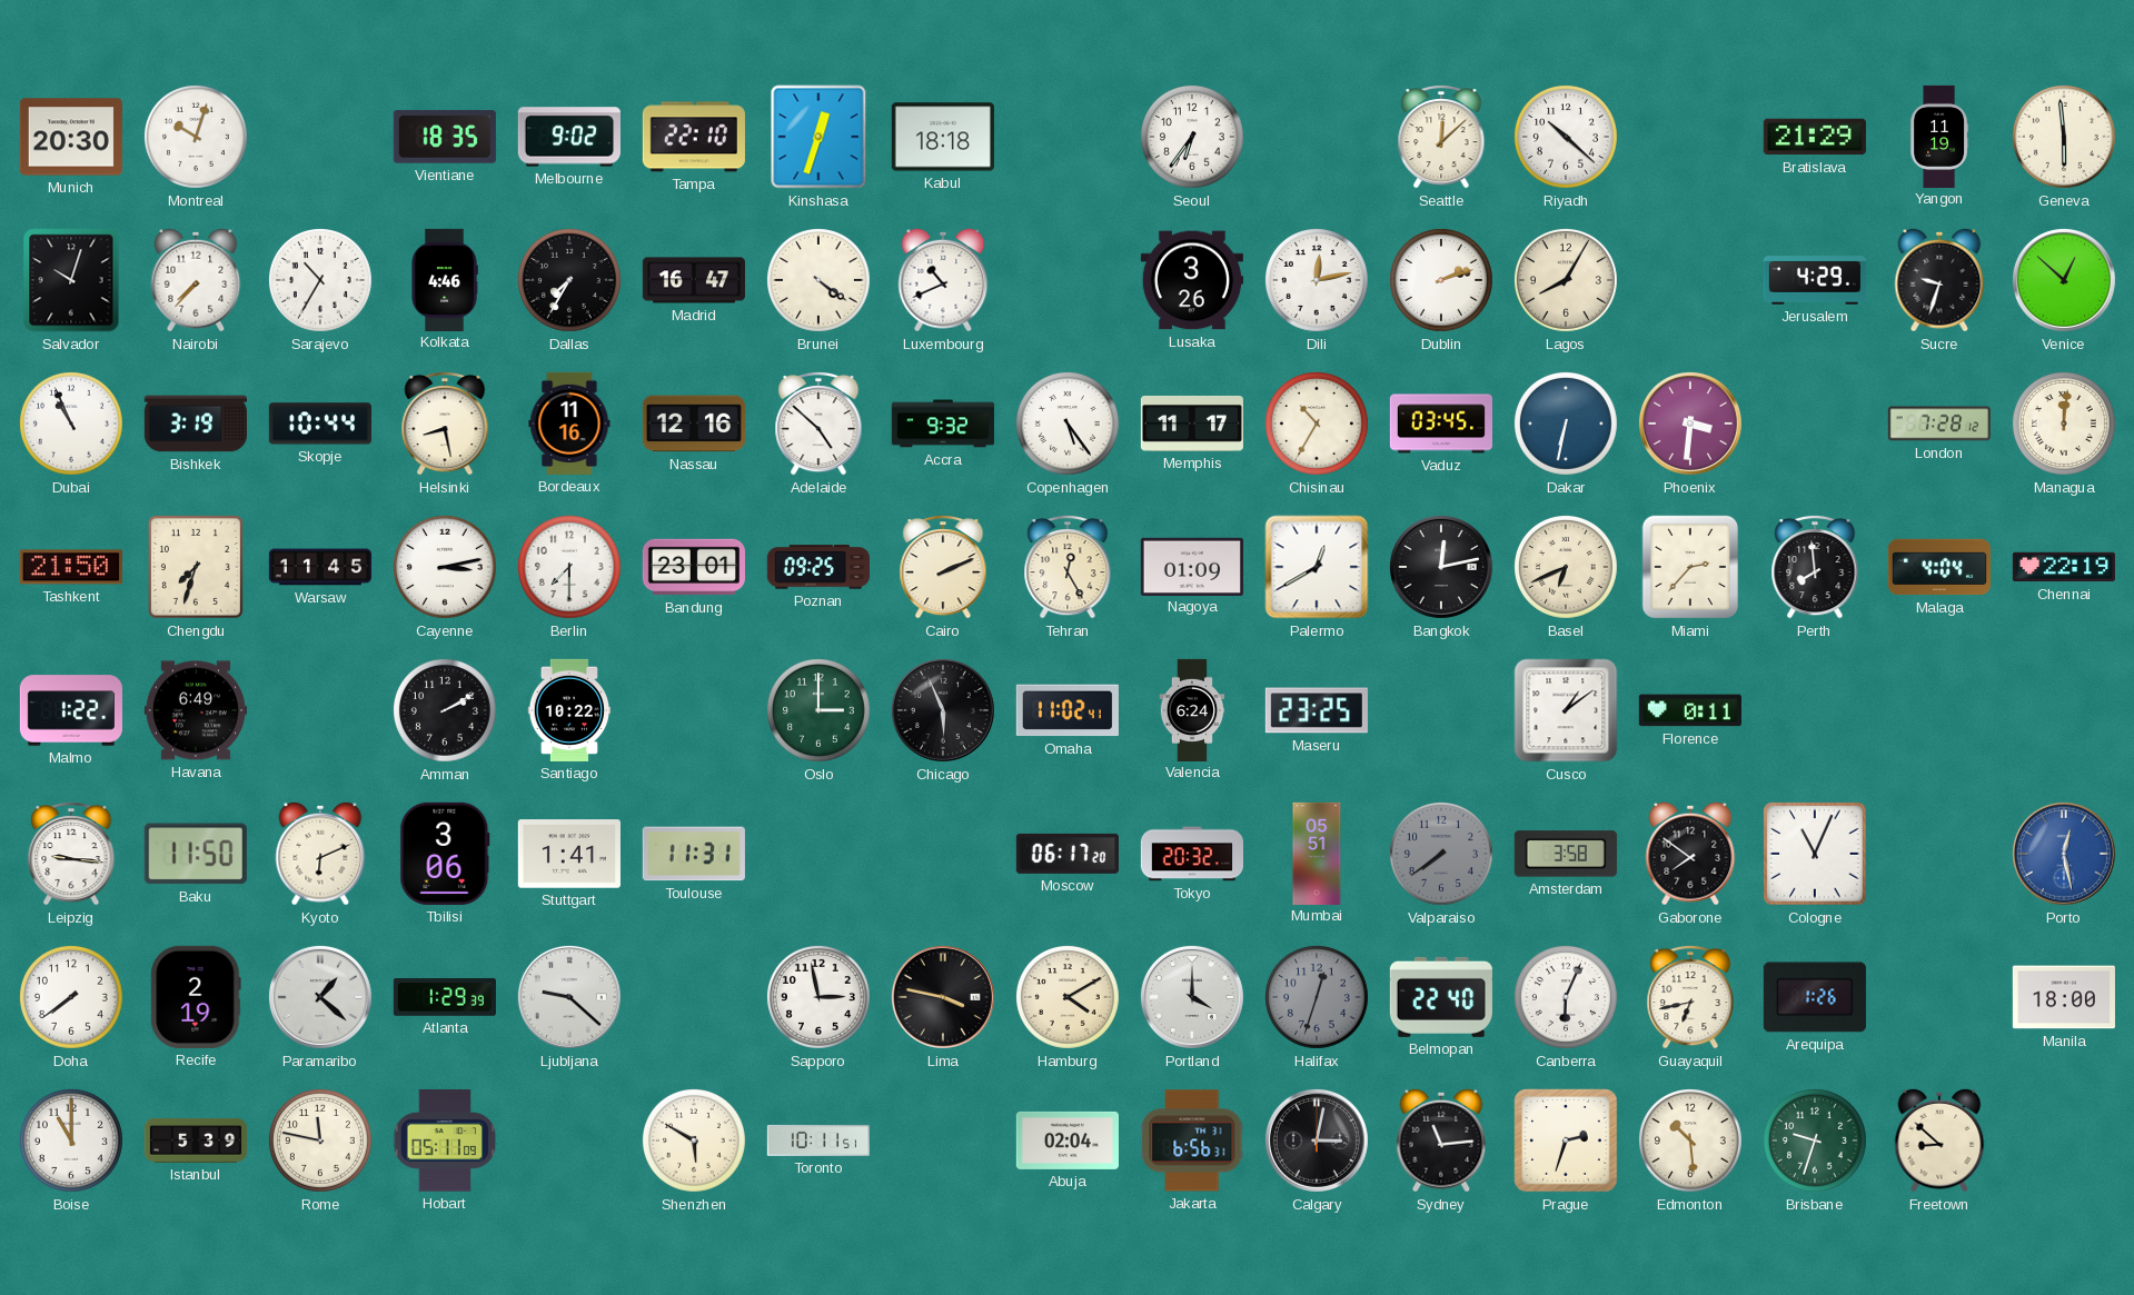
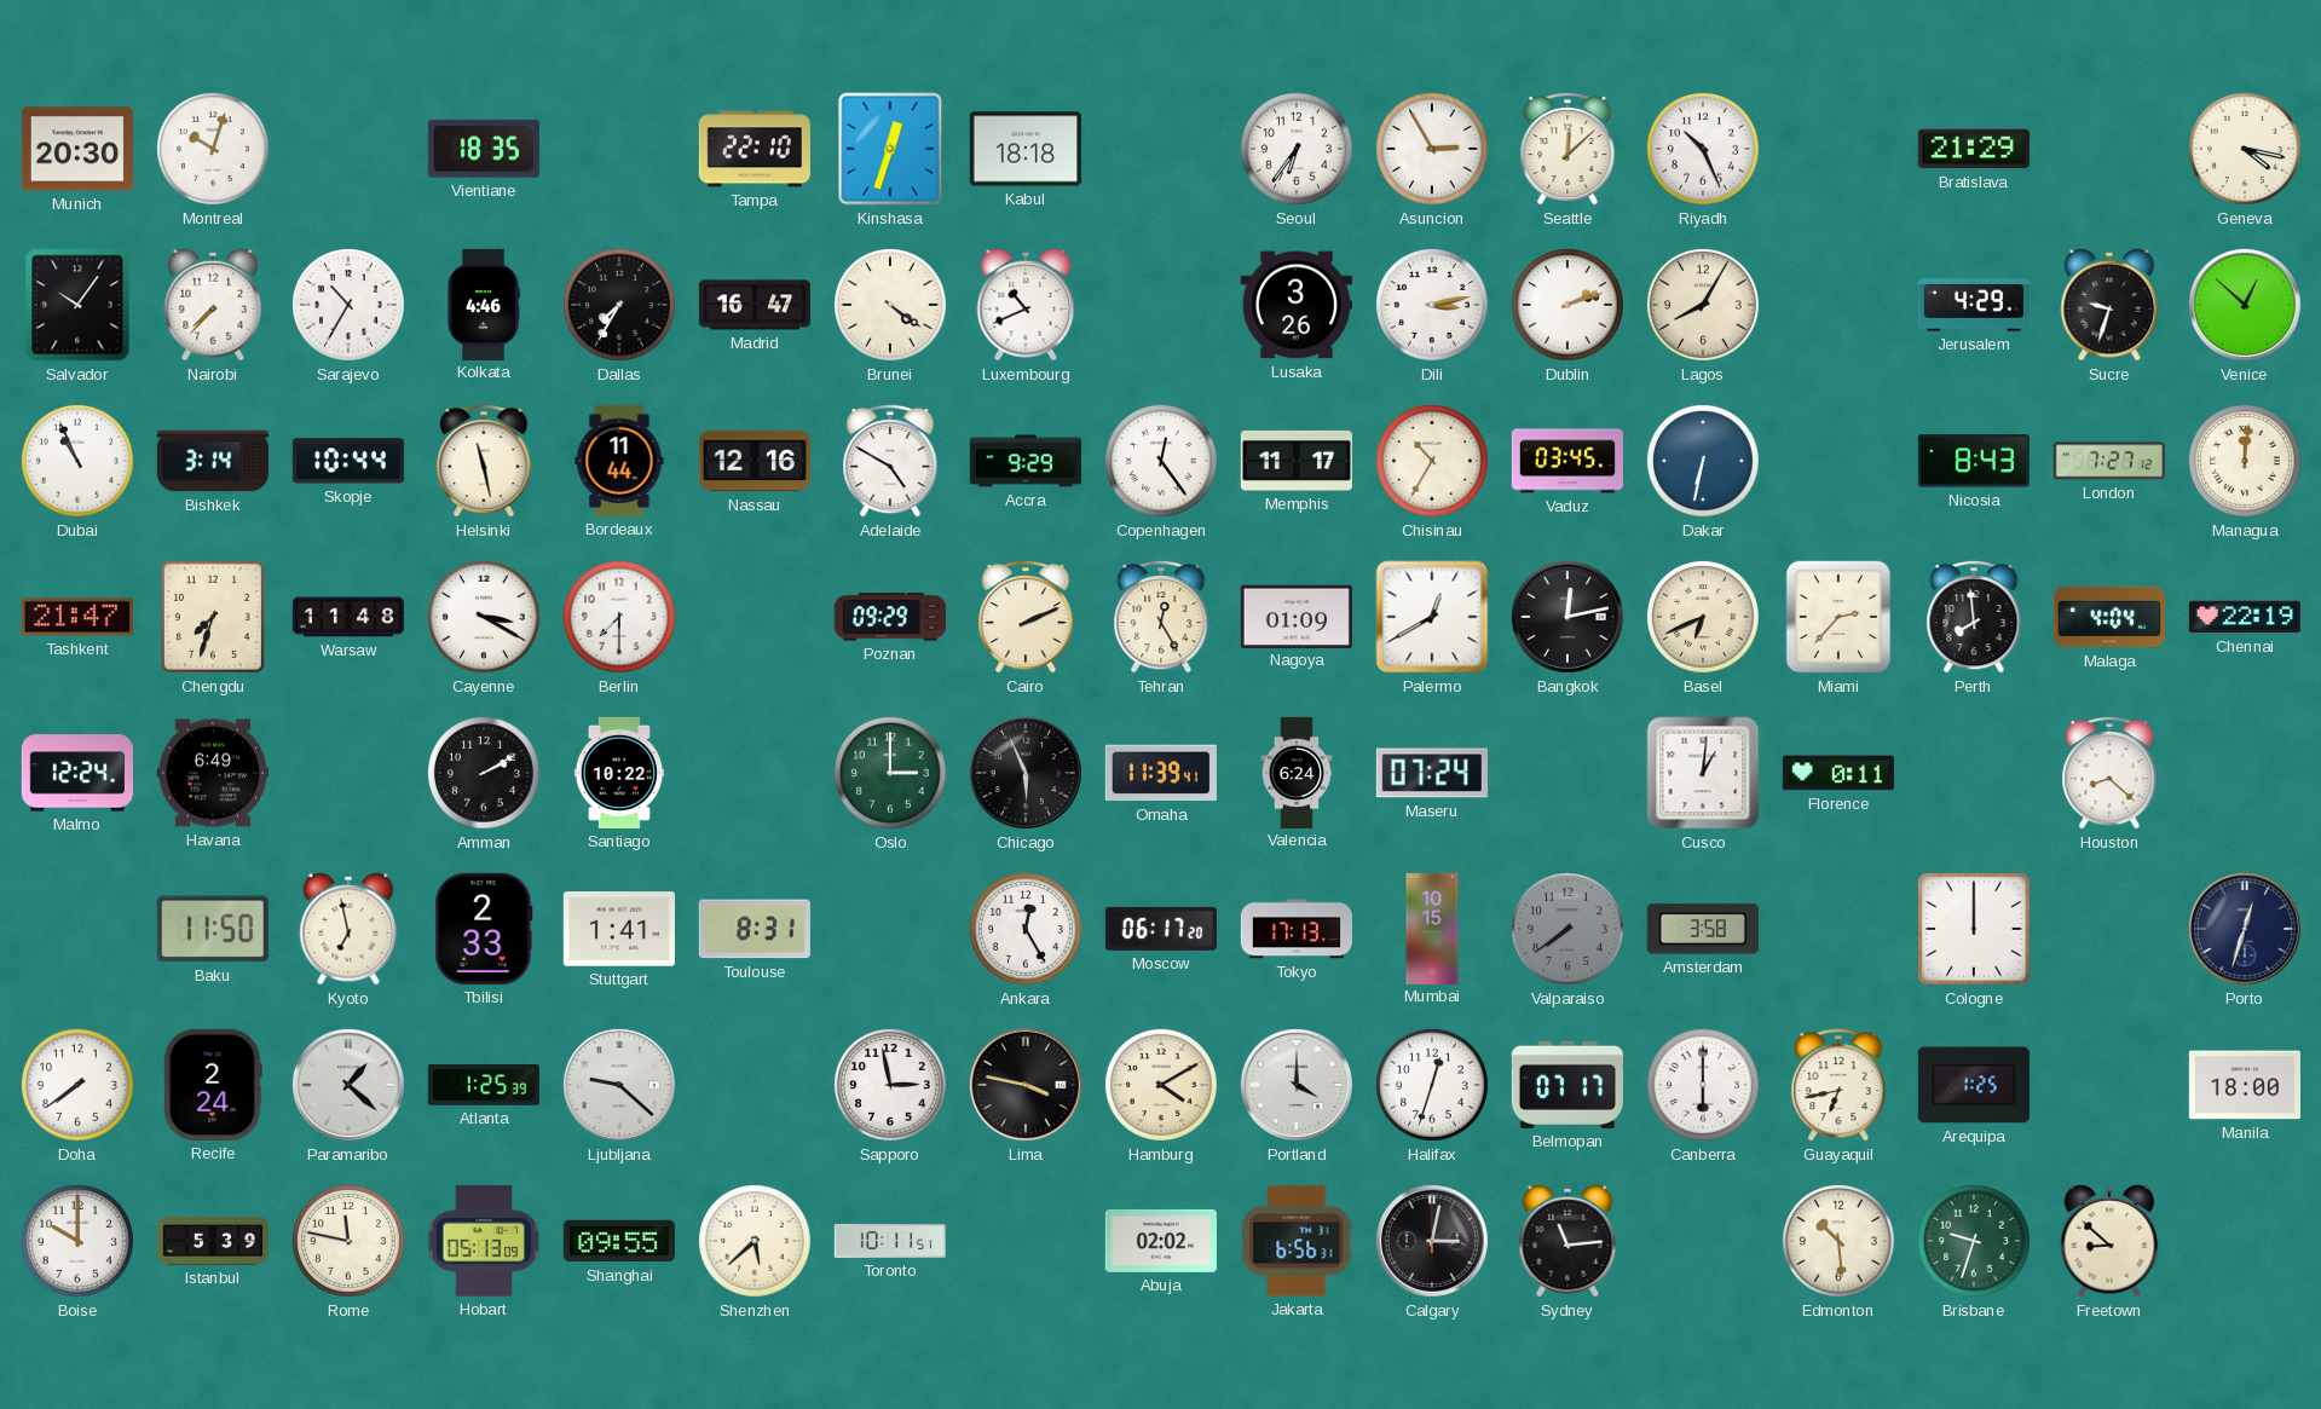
Melbourne: 9:02 -> none (569, 137)
Asuncion: none -> 2:55 (1432, 149)
Riyadh: 10:22 -> 10:26 (1703, 149)
Yangon: 11:19 -> none (1938, 136)
Geneva: 5:59 -> 4:17 (2245, 149)
Salvador: 10:03 -> 10:06 (77, 305)
Dili: 12:13 -> 3:13 (1432, 305)
Bishkek: 3:19 -> 3:14 (212, 461)
Helsinki: 8:28 -> 11:28 (484, 461)
Bordeaux: 11:16 -> 11:44 (619, 461)
Adelaide: 4:52 -> 4:50 (890, 461)
Accra: 9:32 -> 9:29 (1026, 461)
Copenhagen: 5:24 -> 12:24 (1161, 461)
Phoenix: 3:31 -> none (1690, 424)
Nicosia: none -> 8:43 (1974, 461)
London: 7:28 -> 7:27 (2109, 461)
Tashkent: 21:50 -> 21:47 (77, 617)
Warsaw: 11:45 -> 11:48 (347, 617)
Cayenne: 3:13 -> 3:20 (484, 617)
Bandung: 23:01 -> none (694, 567)
Poznan: 09:25 -> 09:29 (890, 617)
Malmo: 1:22 -> 12:24 (76, 773)
Omaha: 11:02 -> 11:39 (1161, 773)
Maseru: 23:25 -> 07:24 (1432, 773)
Cusco: 1:09 -> 1:01 (1703, 773)
Houston: none -> 8:22 (2109, 773)
Leipzig: 9:16 -> none (71, 854)
Kyoto: 6:11 -> 6:58 (348, 929)
Tbilisi: 3:06 -> 2:33 (484, 929)
Toulouse: 11:31 -> 8:31 (755, 929)
Ankara: none -> 12:25 (1026, 929)
Tokyo: 20:32 -> 17:13 (1295, 929)
Mumbai: 05:51 -> 10:15 (1432, 928)
Gaborone: 7:51 -> none (1690, 854)
Cologne: 11:04 -> 12:00 (1974, 929)
Porto: 12:28 -> 12:33 (2245, 929)
Porto dial: blue -> navy (2245, 929)
Recife: 2:19 -> 2:24 (213, 1085)
Atlanta: 1:29 -> 1:25 (484, 1085)
Halifax dial: grey -> white (1432, 1085)
Belmopan: 22:40 -> 07:17 (1567, 1085)
Canberra: 6:04 -> 6:00 (1703, 1085)
Arequipa: 1:26 -> 1:25 (1974, 1085)
Boise: 11:00 -> 10:00 (77, 1241)
Hobart: 05:11 -> 05:13 (484, 1241)
Shanghai: none -> 09:55 (619, 1241)
Shenzhen: 5:50 -> 5:38 (755, 1241)
Abuja: 02:04 -> 02:02 (1161, 1241)
Prague: 2:33 -> none (1566, 1140)
